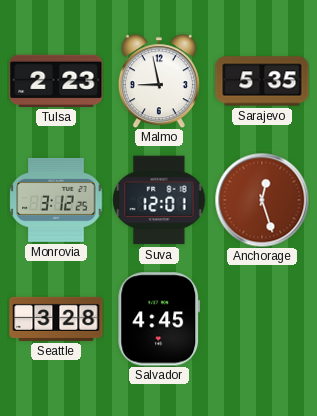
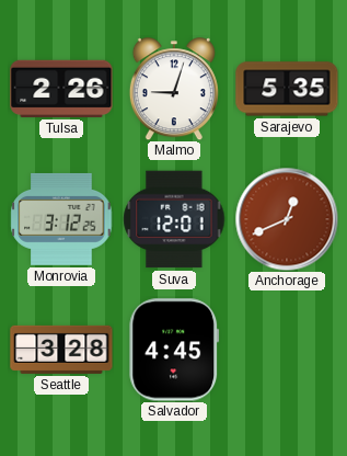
Tulsa: 2:23 -> 2:26 (61, 89)
Malmo: 8:58 -> 9:03 (174, 89)
Anchorage: 12:27 -> 12:41 (287, 219)
